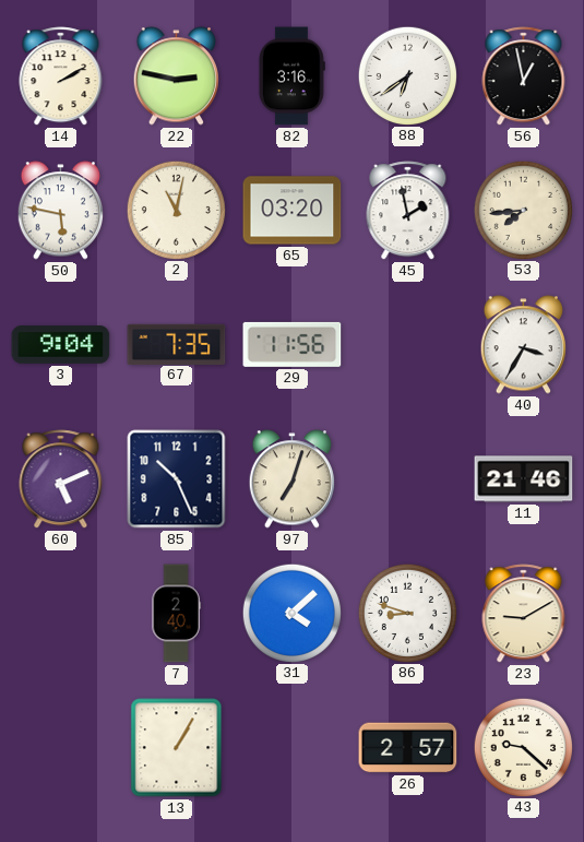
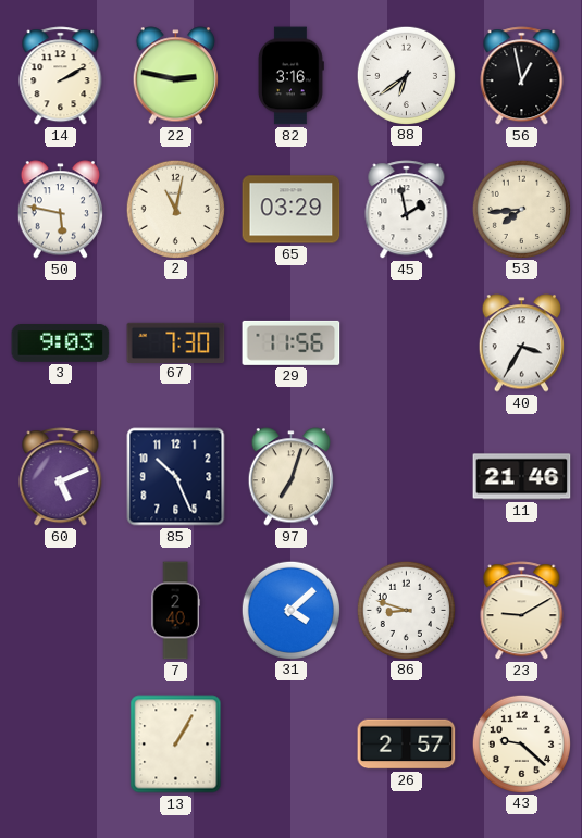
65: 03:20 -> 03:29 (292, 210)
3: 9:04 -> 9:03 (61, 343)
67: 7:35 -> 7:30 (176, 342)
